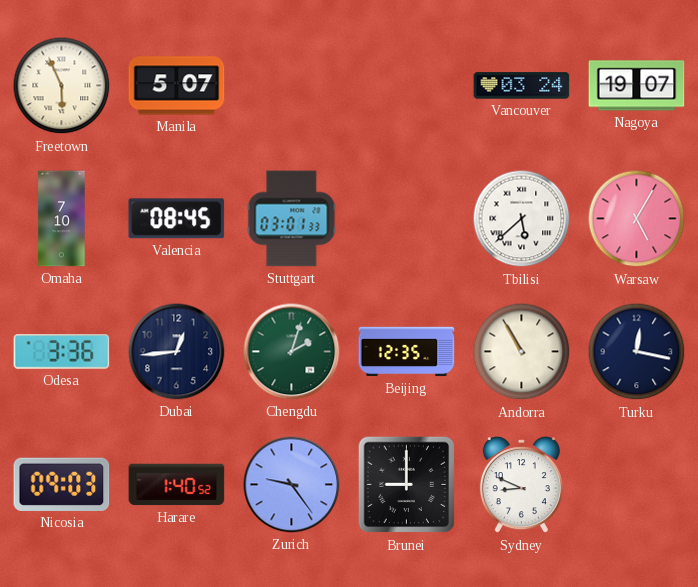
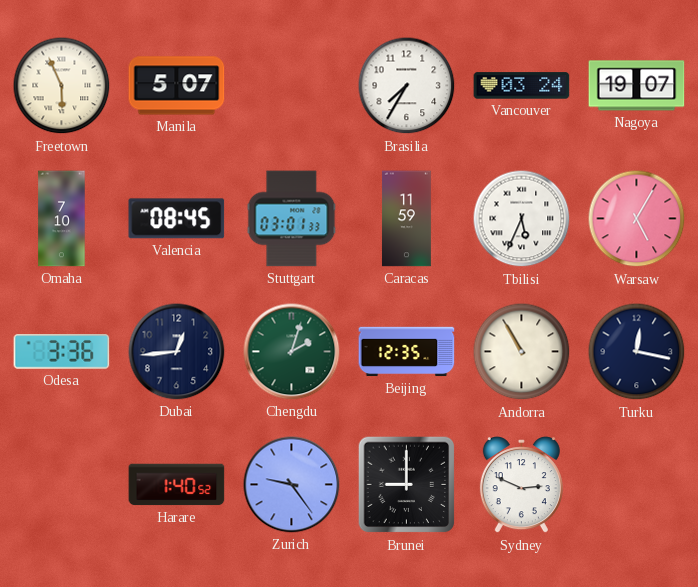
Brasilia: none -> 7:35 (407, 86)
Caracas: none -> 11:59 (406, 219)
Tbilisi: 5:38 -> 5:34 (522, 219)
Nicosia: 09:03 -> none (62, 484)
Sydney: 8:49 -> 2:49 (521, 485)
